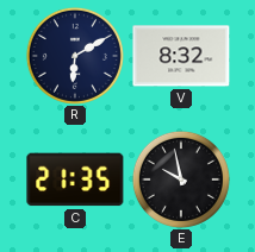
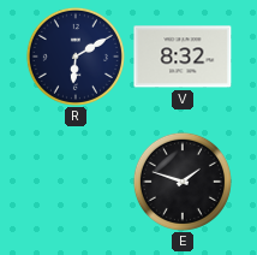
C: 21:35 -> none (75, 179)
E: 9:58 -> 1:48 (183, 182)
